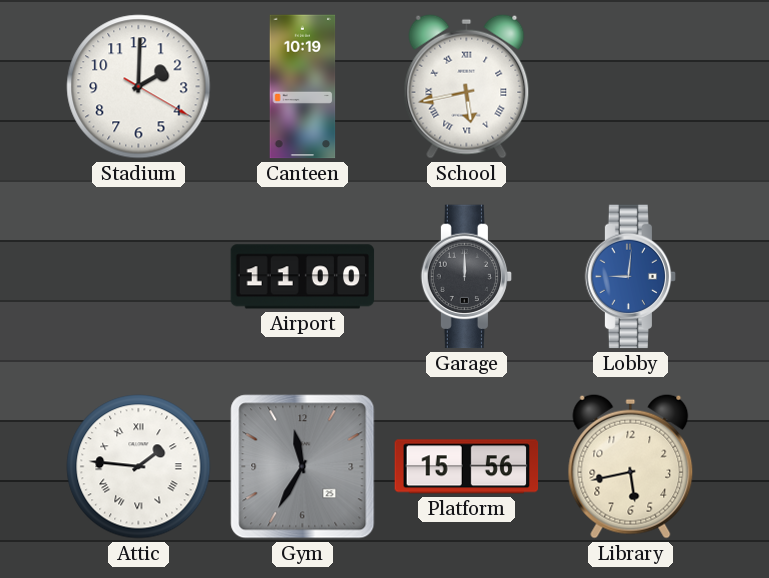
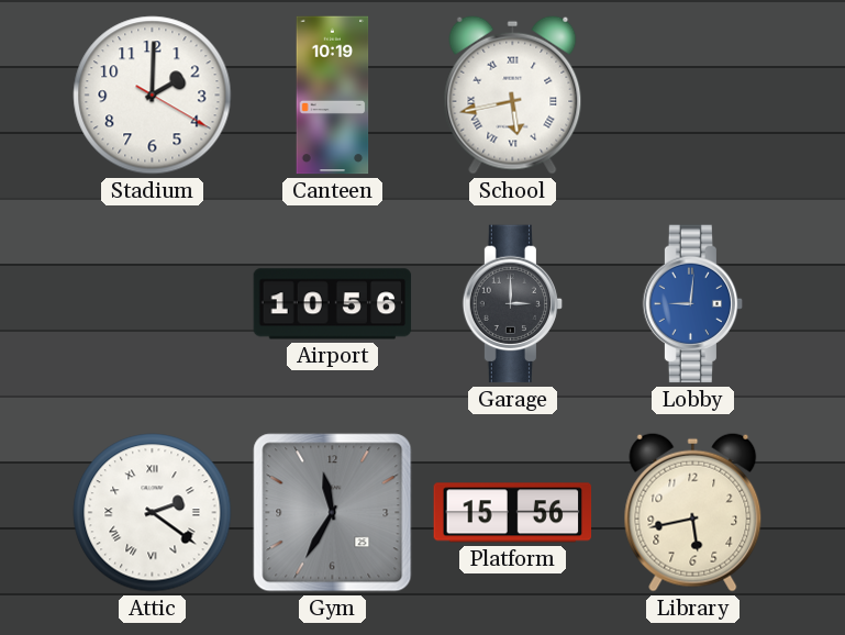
Airport: 11:00 -> 10:56 (333, 304)
Garage: 12:00 -> 3:00 (513, 304)
Attic: 1:46 -> 2:21 (153, 513)
